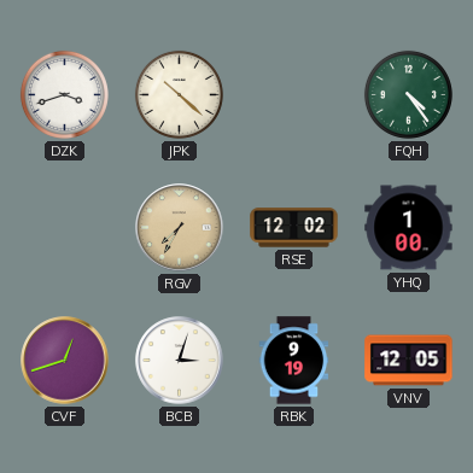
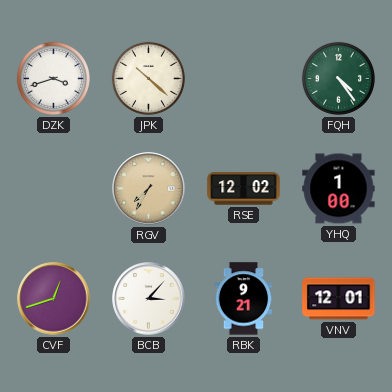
BCB: 3:03 -> 3:07 (149, 299)
RBK: 9:19 -> 9:21 (244, 299)
VNV: 12:05 -> 12:01 (339, 299)
